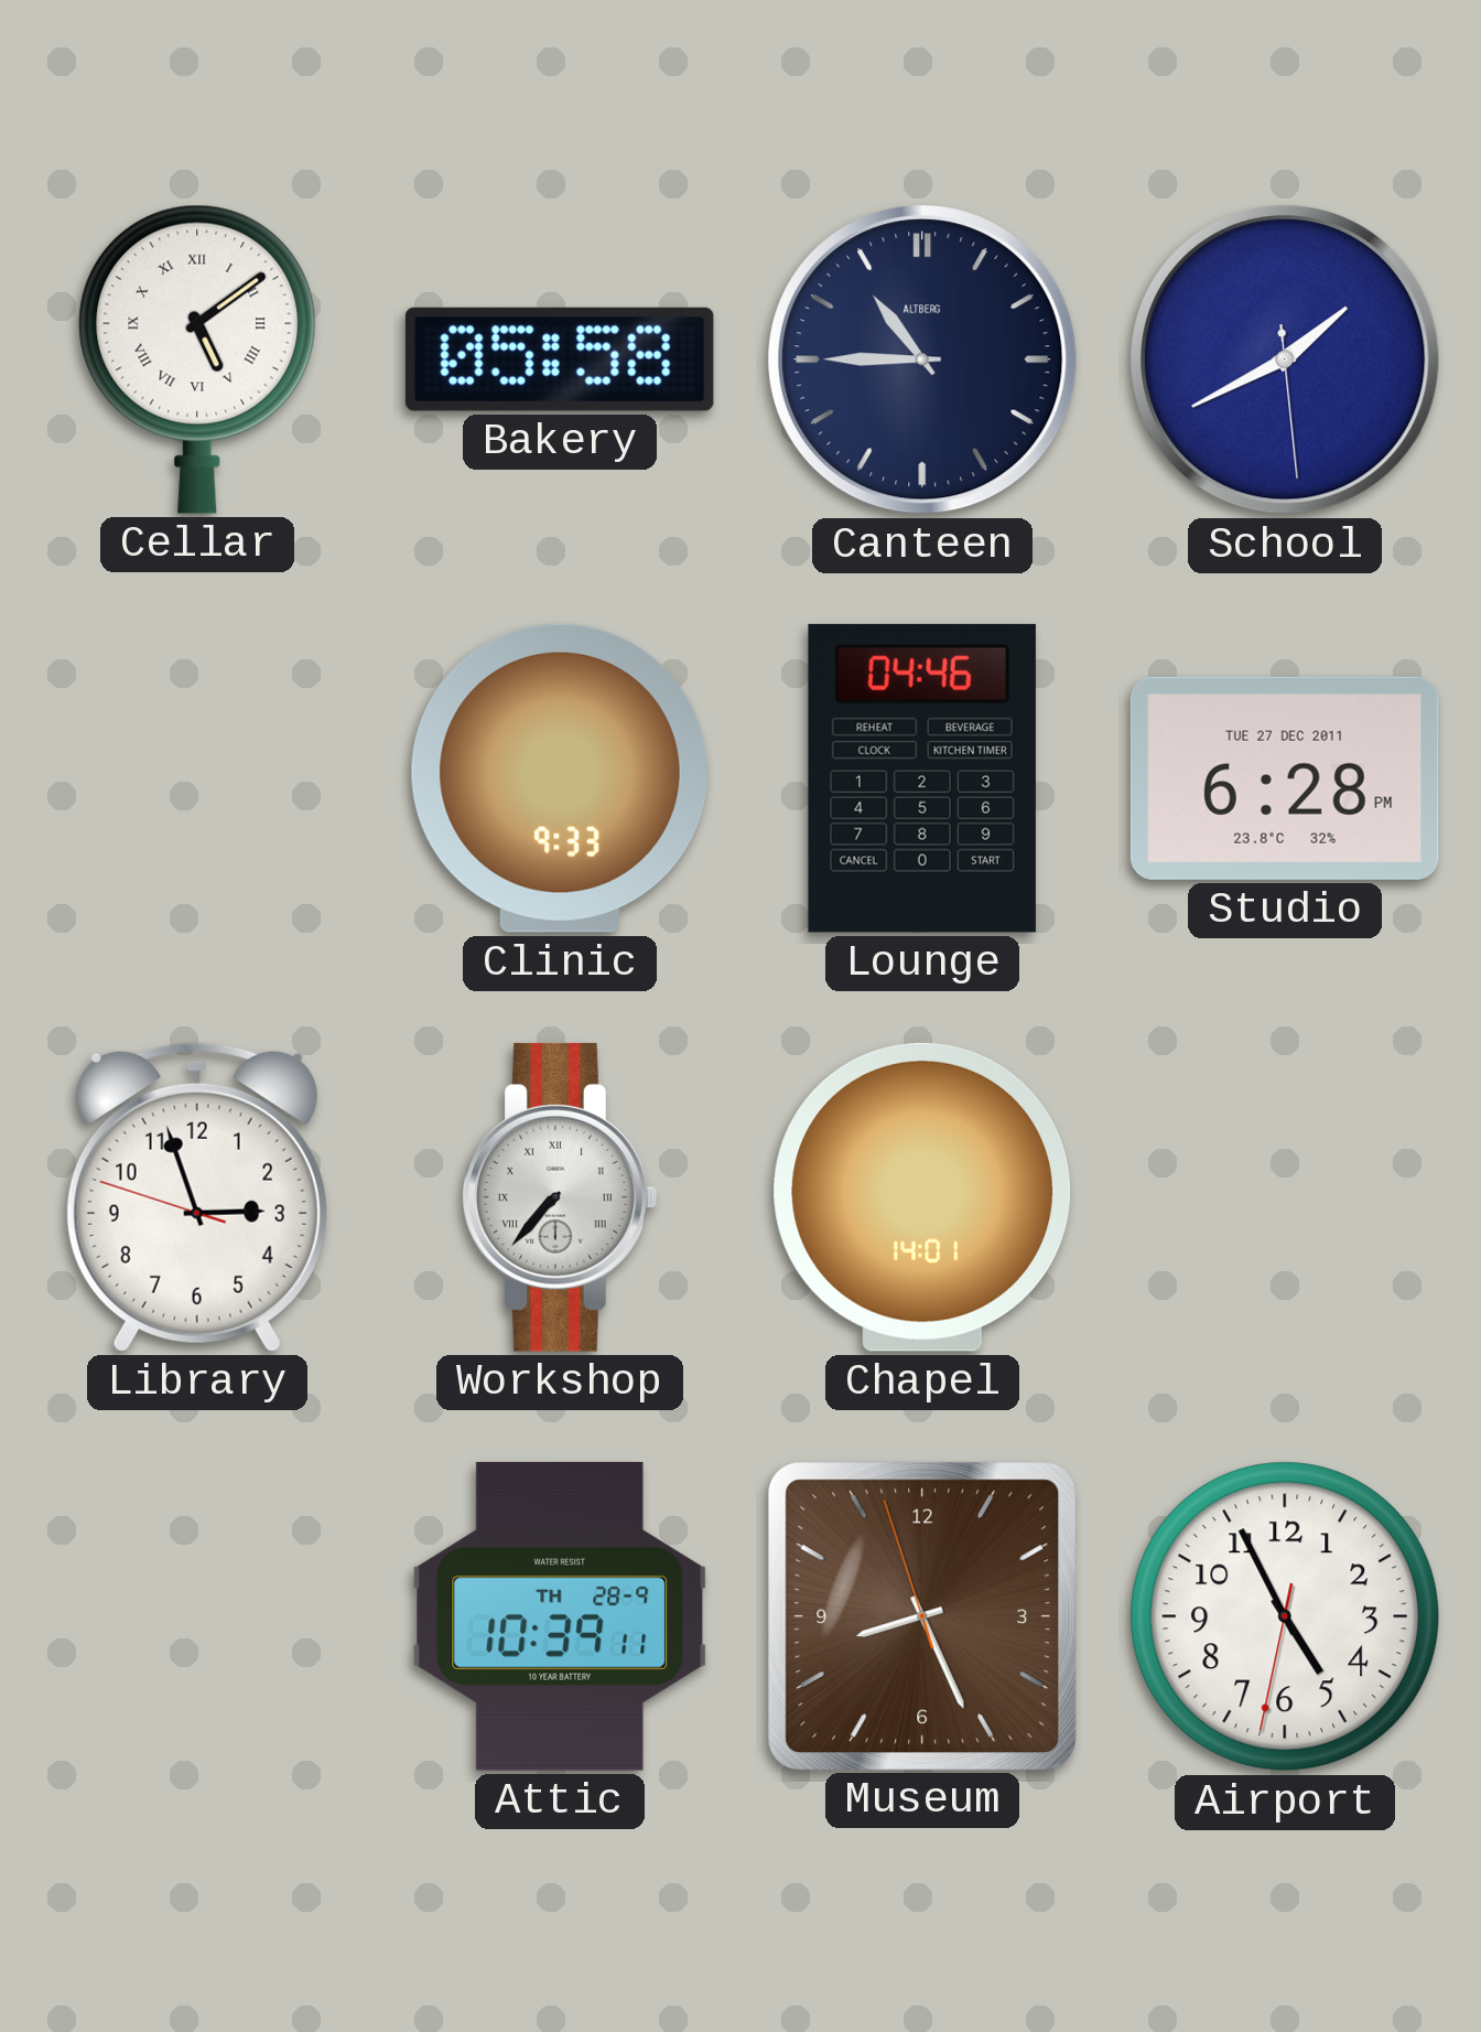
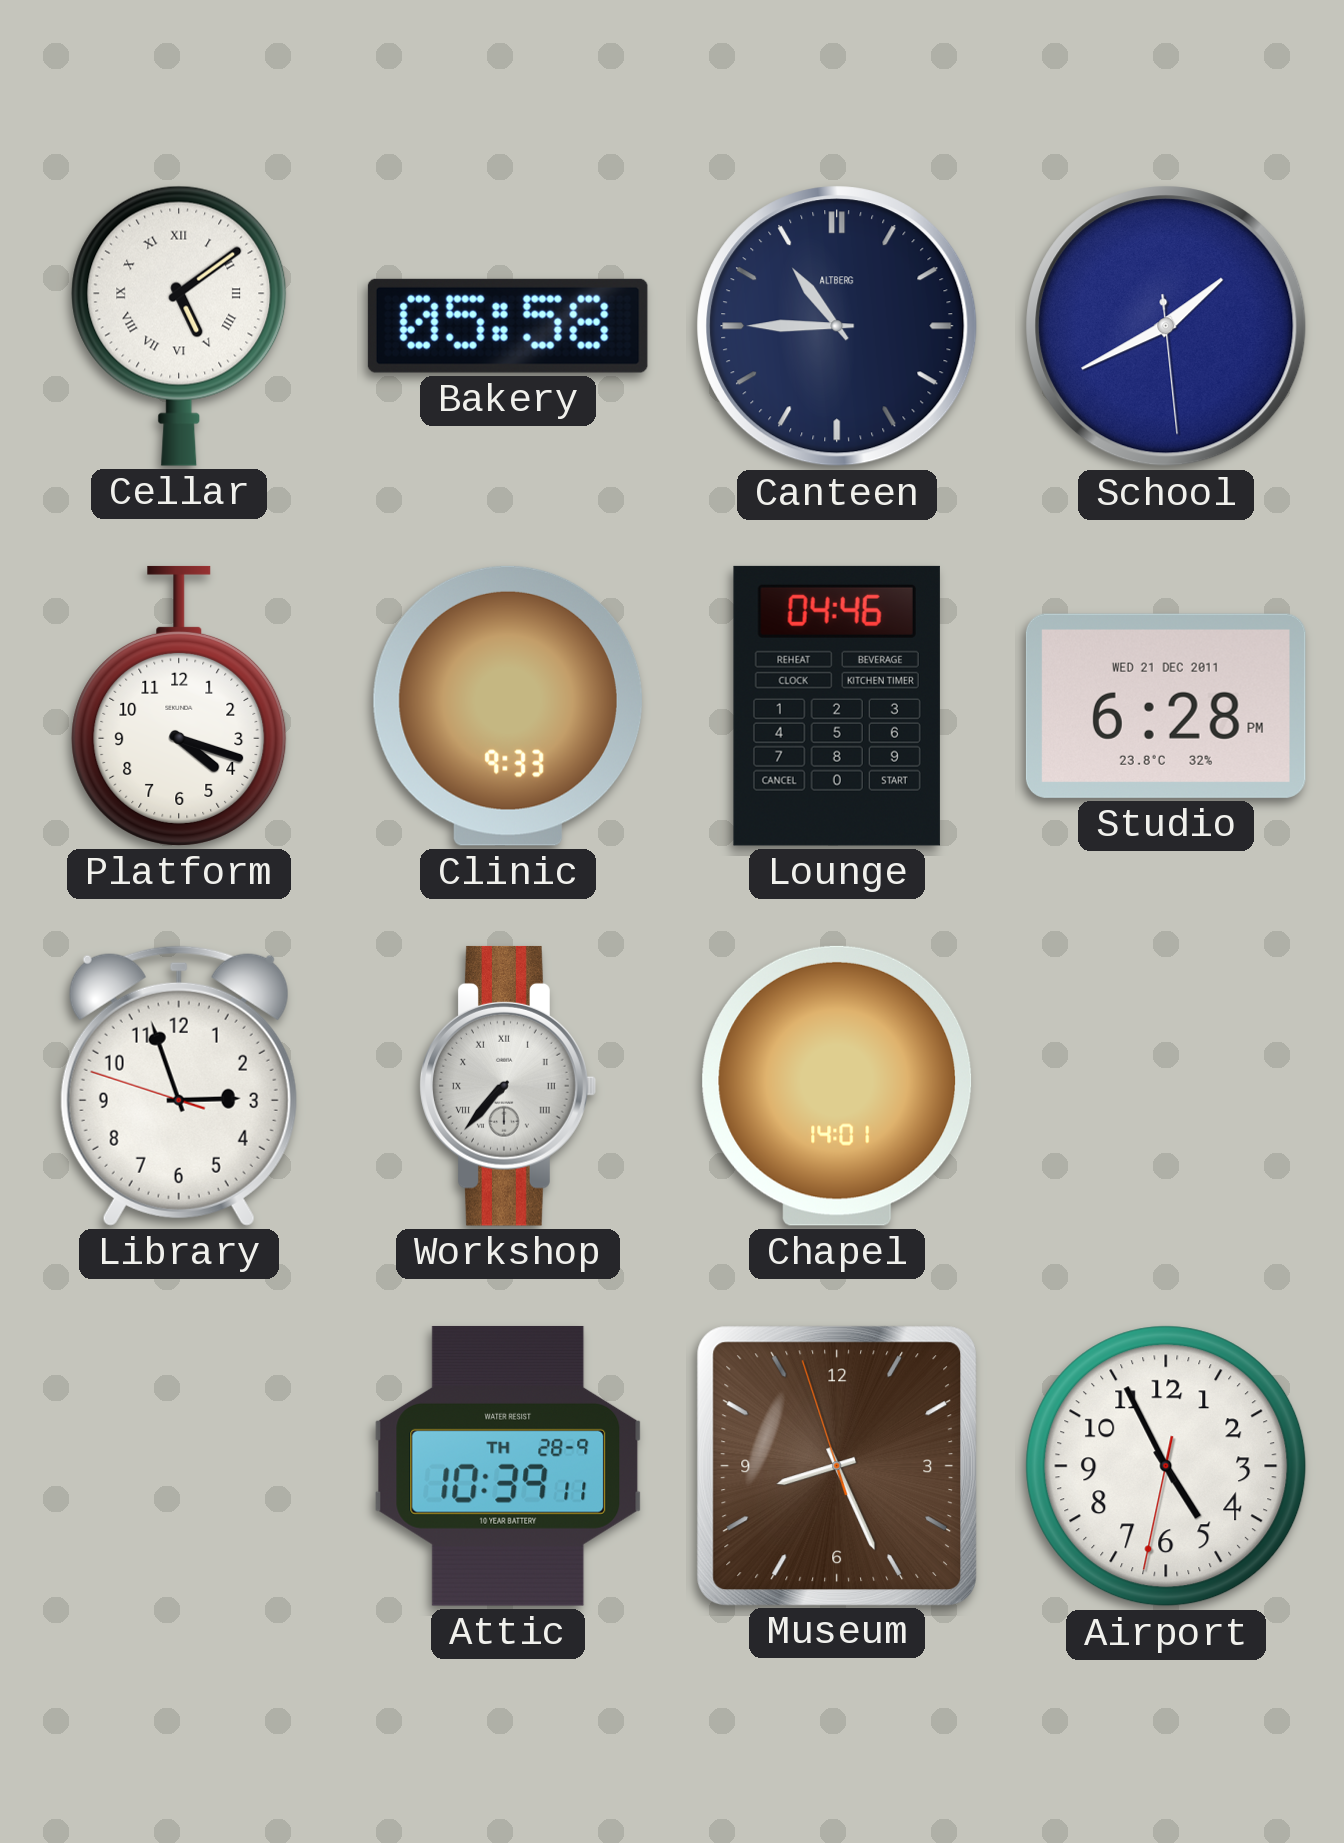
Platform: none -> 4:18 (179, 706)
Studio date: TUE 27 DEC 2011 -> WED 21 DEC 2011 (1166, 706)
